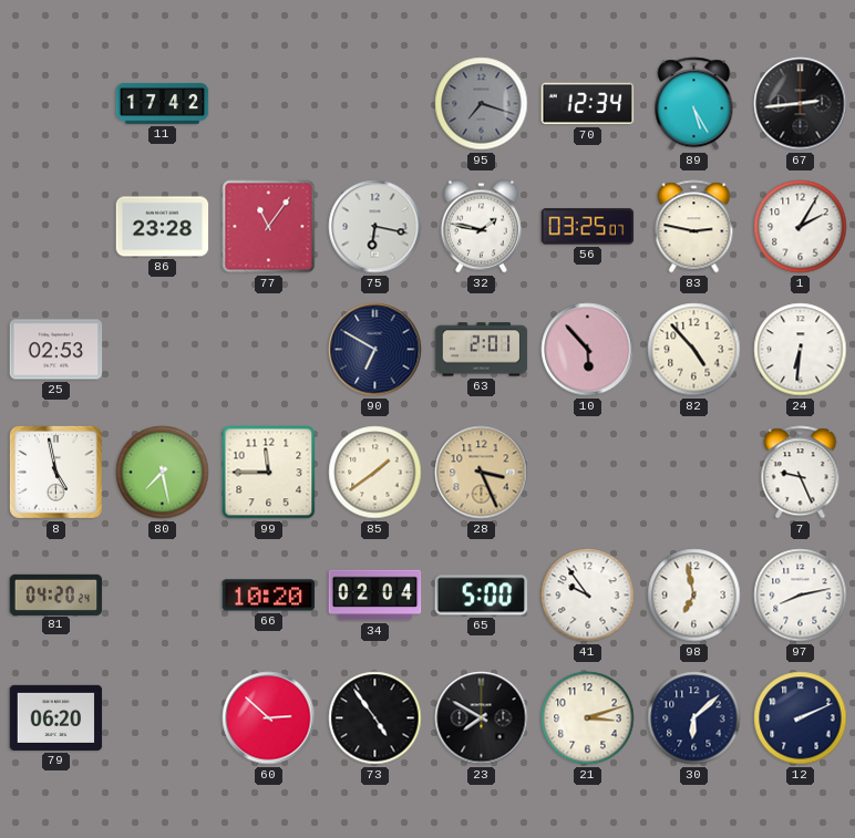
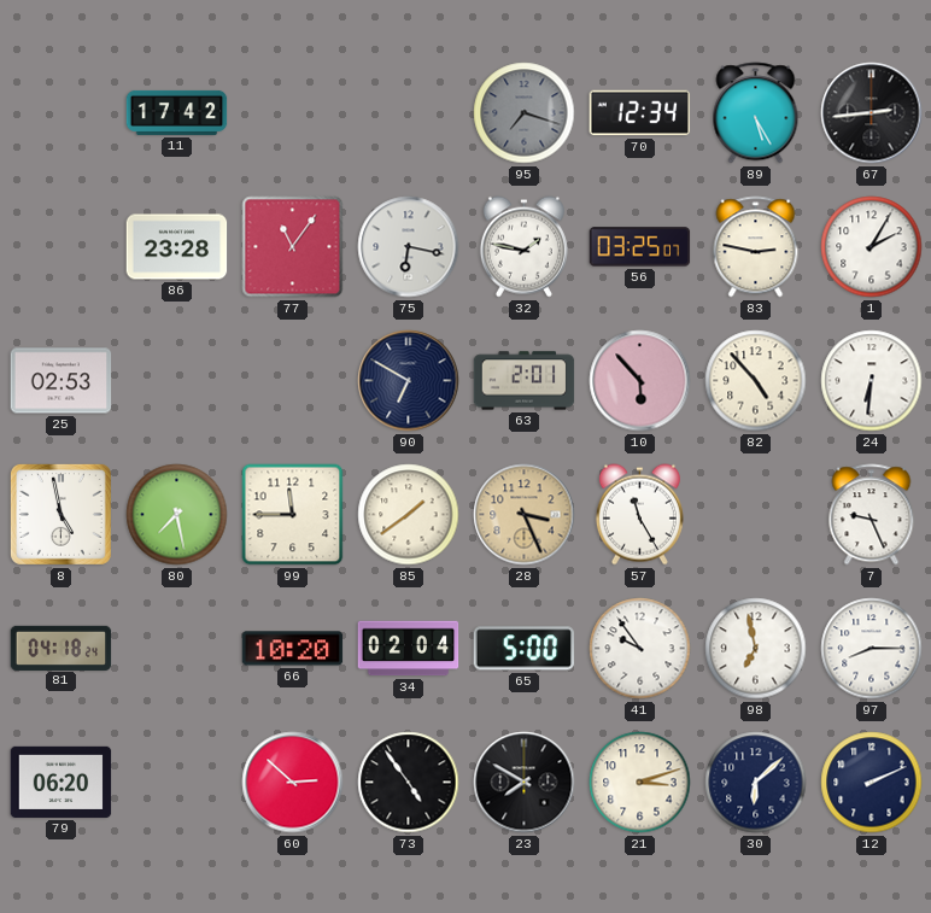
57: none -> 11:25 (639, 515)
81: 04:20 -> 04:18 (62, 648)
97: 8:13 -> 8:15 (872, 649)
